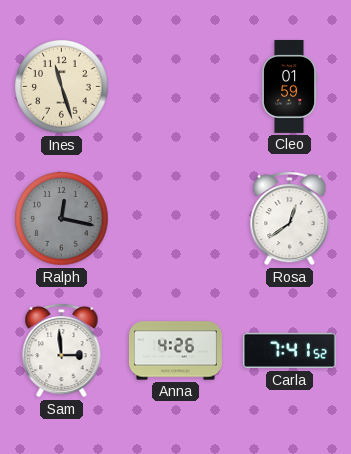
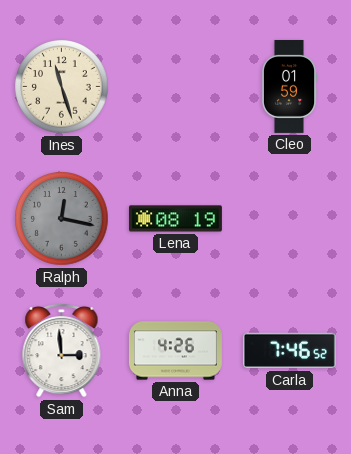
Lena: none -> 08:19 (175, 219)
Rosa: 12:39 -> none (290, 218)
Carla: 7:41 -> 7:46 (289, 351)
